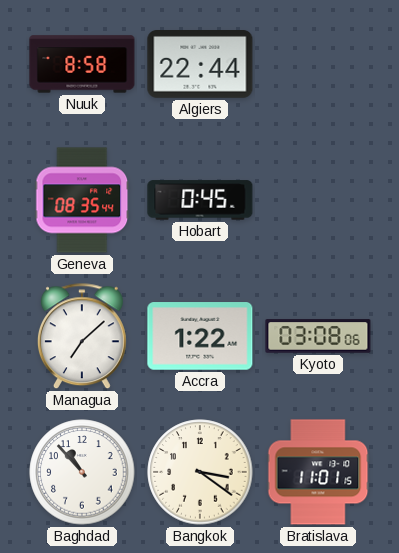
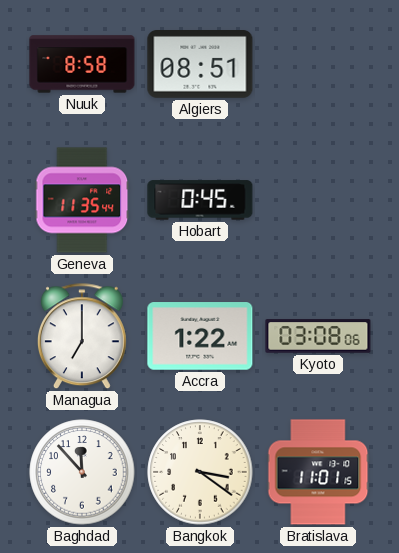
Algiers: 22:44 -> 08:51 (200, 65)
Geneva: 08:35 -> 11:35 (82, 200)
Managua: 7:08 -> 7:00 (82, 337)
Baghdad: 10:53 -> 11:53 (82, 472)
